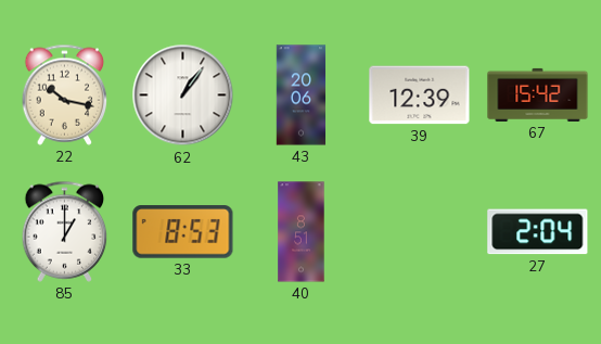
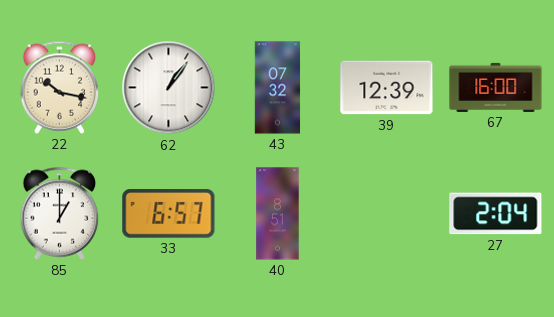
43: 20:06 -> 07:32 (278, 88)
67: 15:42 -> 16:00 (496, 87)
33: 8:53 -> 6:57 (169, 214)
